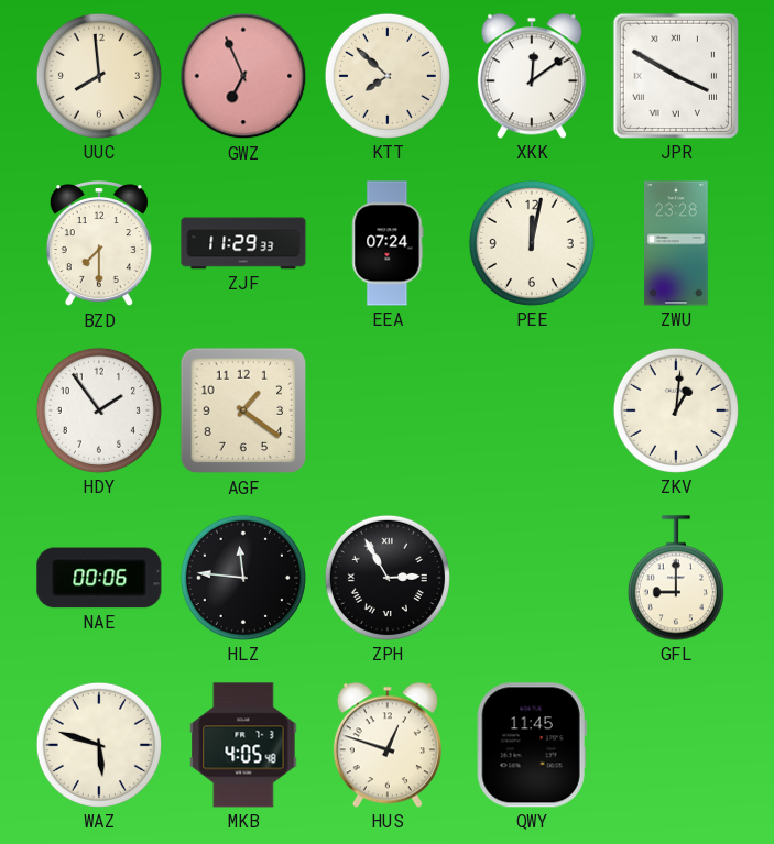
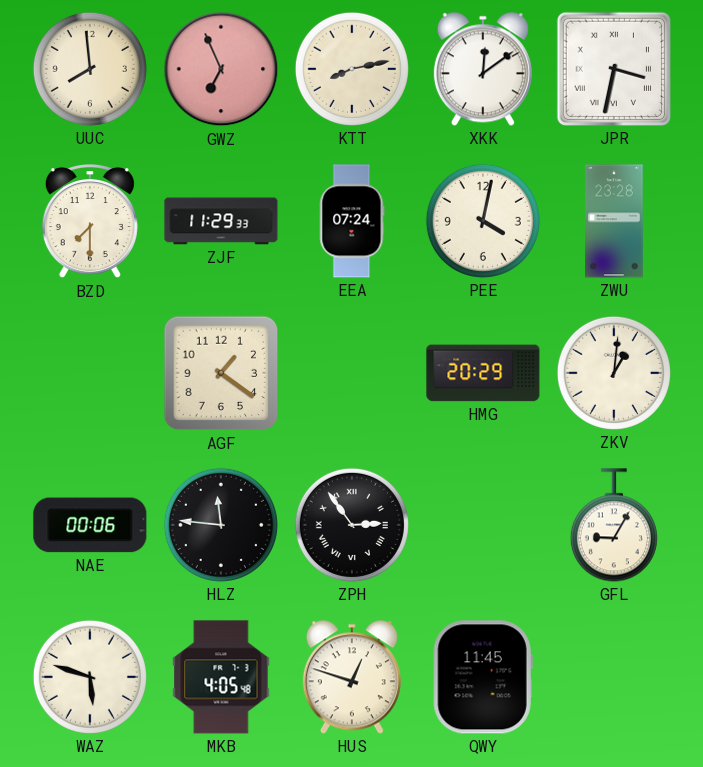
KTT: 7:52 -> 8:13 (352, 69)
JPR: 3:50 -> 3:32 (614, 69)
PEE: 12:02 -> 4:02 (483, 221)
HDY: 1:54 -> none (99, 410)
HMG: none -> 20:29 (483, 373)
ZPH: 2:55 -> 2:54 (352, 525)
GFL: 9:00 -> 9:05 (614, 525)
